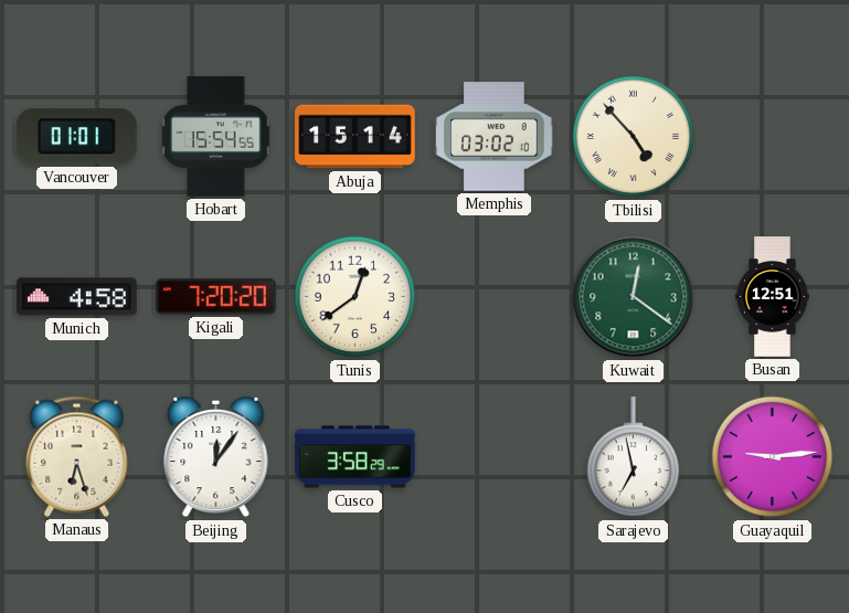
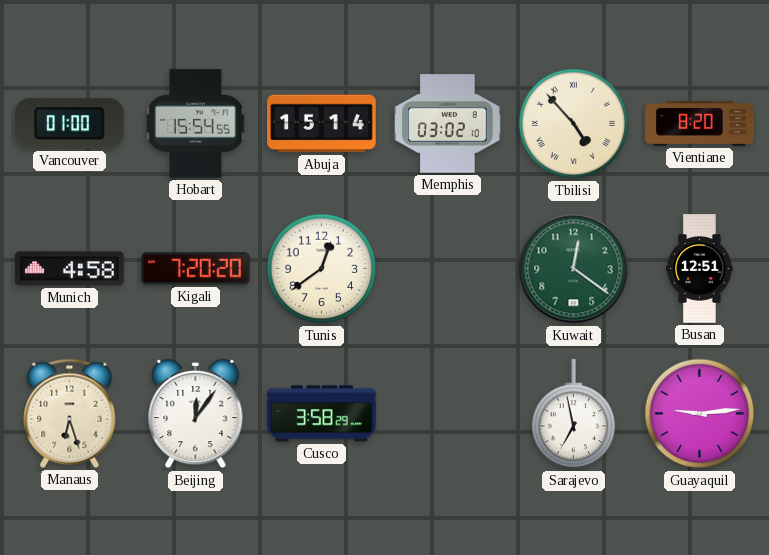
Vancouver: 01:01 -> 01:00 (69, 124)
Vientiane: none -> 8:20 (700, 124)
